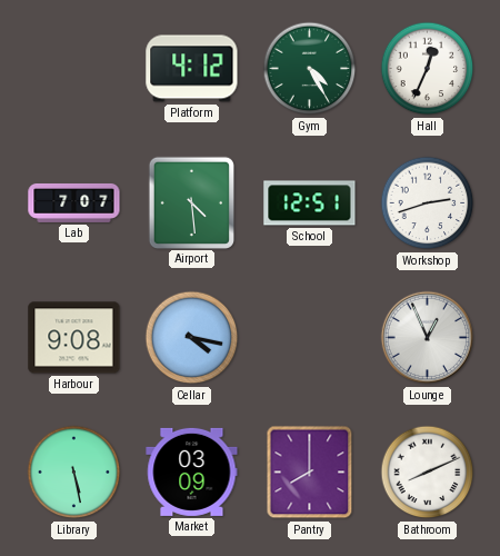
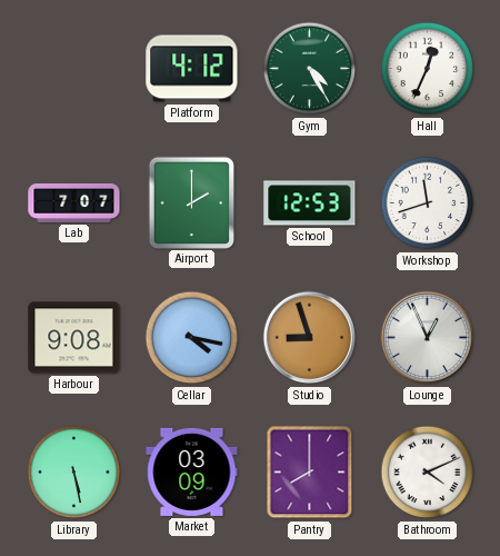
Airport: 4:29 -> 2:00 (191, 202)
School: 12:51 -> 12:53 (310, 203)
Workshop: 2:42 -> 11:42 (428, 203)
Studio: none -> 8:57 (310, 338)
Bathroom: 8:11 -> 4:11 (428, 473)
